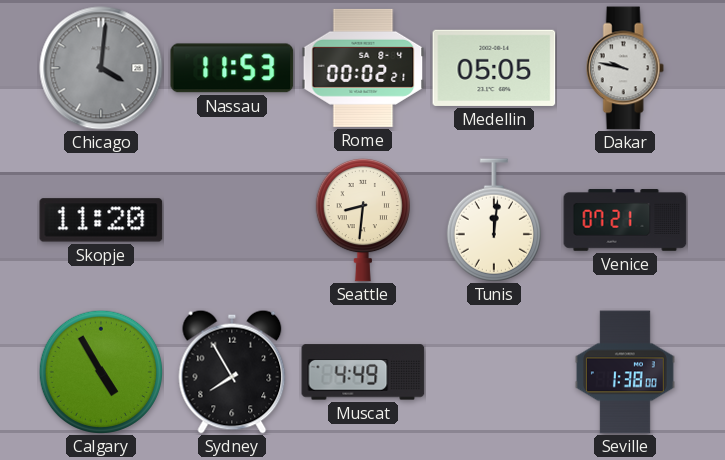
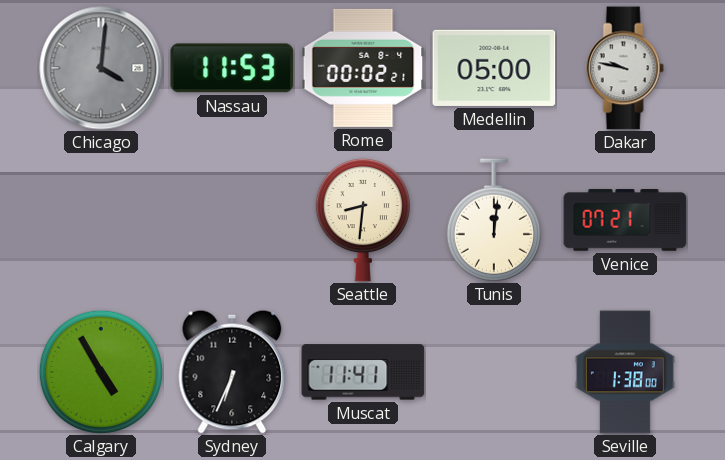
Medellin: 05:05 -> 05:00 (494, 68)
Skopje: 11:20 -> none (101, 220)
Sydney: 7:55 -> 6:34 (232, 372)
Muscat: 4:49 -> 11:41 (363, 372)
